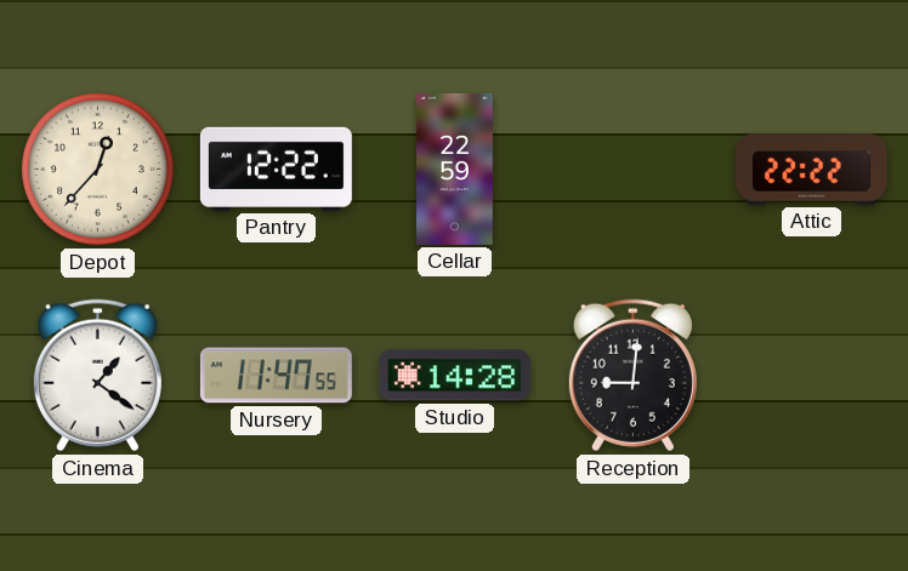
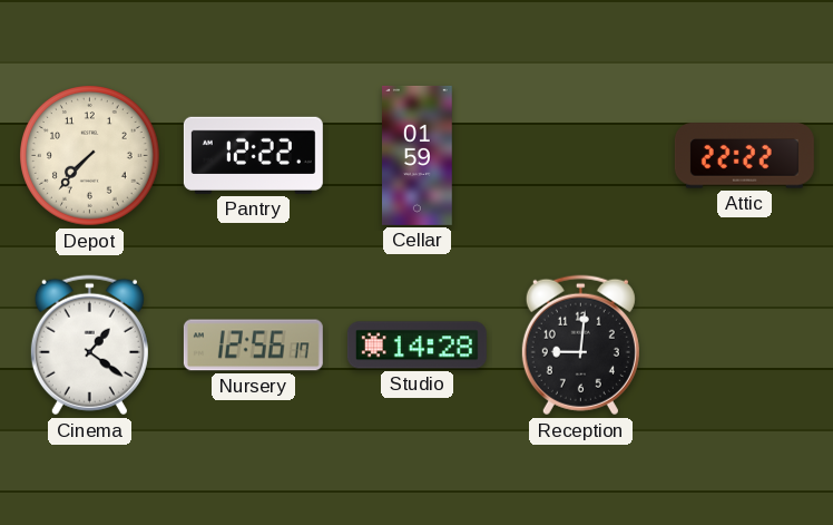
Depot: 12:37 -> 7:37 (90, 156)
Cellar: 22:59 -> 01:59 (418, 155)
Nursery: 11:47 -> 12:56 (253, 346)
